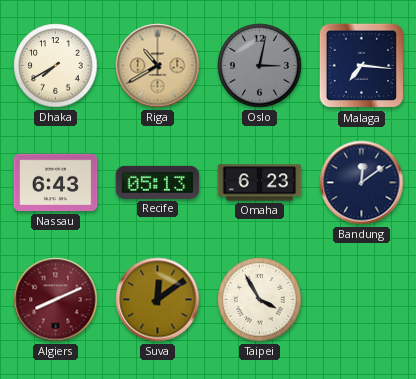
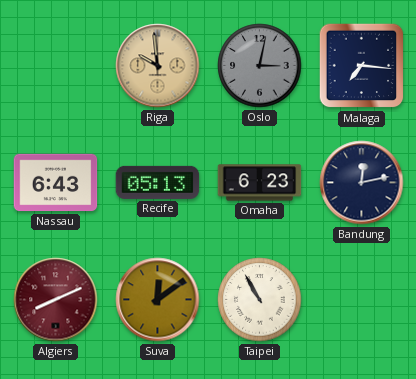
Dhaka: 7:40 -> none (56, 66)
Riga: 10:40 -> 9:59 (158, 66)
Bandung: 12:09 -> 12:13 (362, 183)
Taipei: 3:55 -> 10:55 (260, 300)
